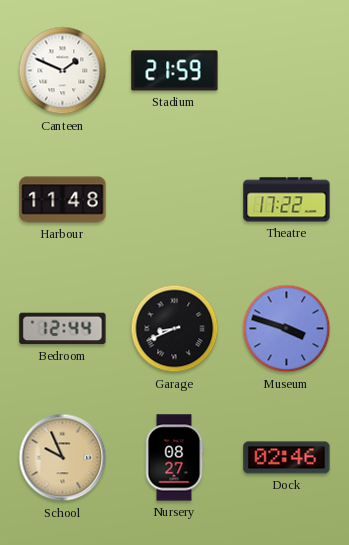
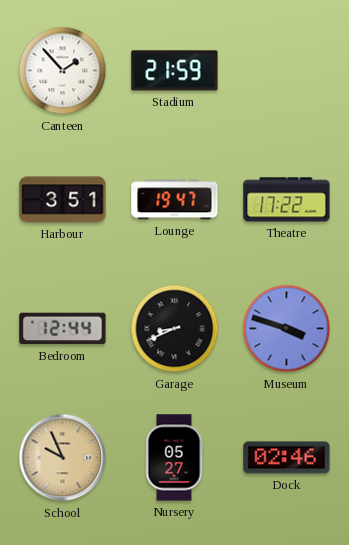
Canteen: 1:49 -> 1:53 (63, 71)
Harbour: 11:48 -> 3:51 (63, 200)
Lounge: none -> 19:47 (175, 200)
Nursery: 08:27 -> 05:27 (174, 458)
